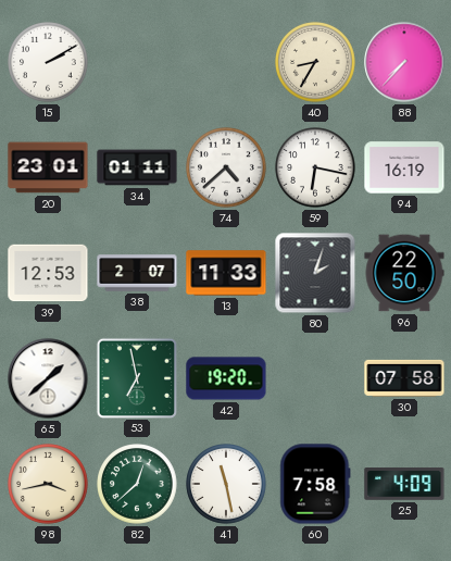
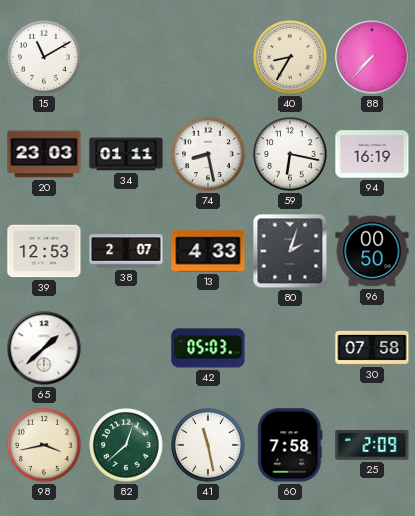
15: 2:10 -> 11:10 (44, 57)
20: 23:01 -> 23:03 (44, 154)
74: 4:38 -> 8:28 (208, 154)
13: 11:33 -> 4:33 (208, 251)
96: 22:50 -> 00:50 (372, 251)
53: 6:58 -> none (136, 377)
42: 19:20 -> 05:03 (208, 348)
25: 4:09 -> 2:09 (372, 446)
